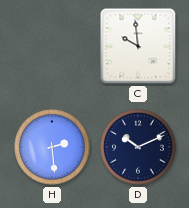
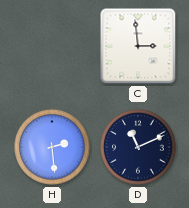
C: 9:59 -> 2:59 (138, 46)
D: 10:11 -> 11:11 (138, 147)
